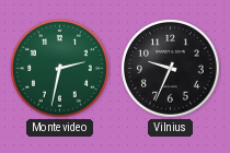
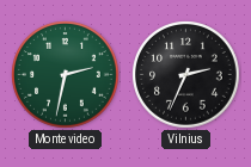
Vilnius: 9:34 -> 2:34 (186, 75)
